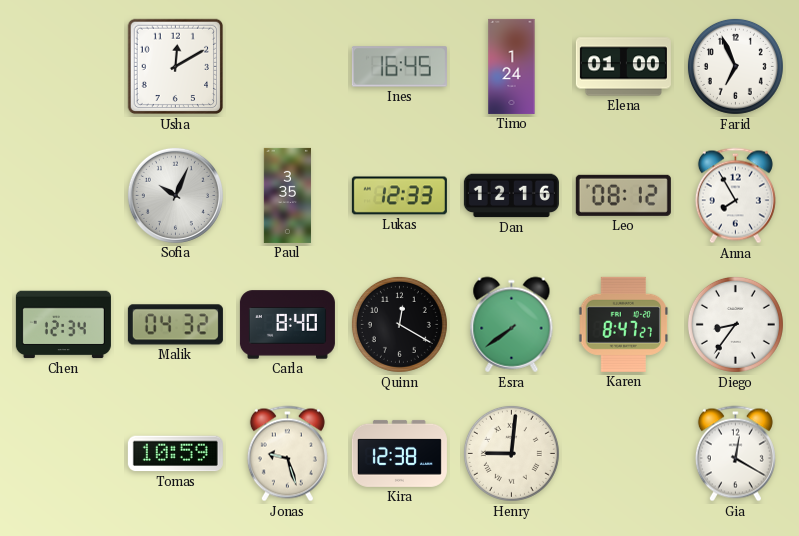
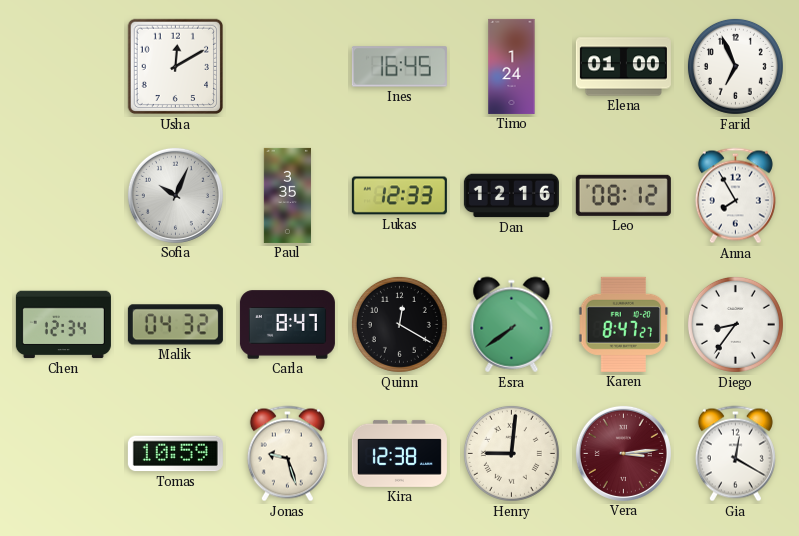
Carla: 8:40 -> 8:47 (287, 325)
Vera: none -> 3:14 (623, 453)
